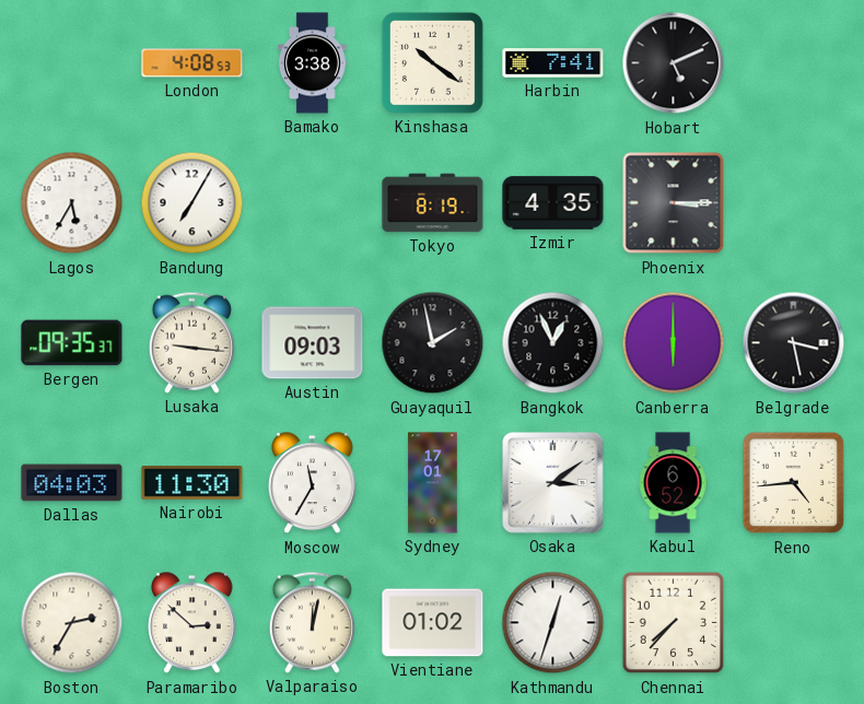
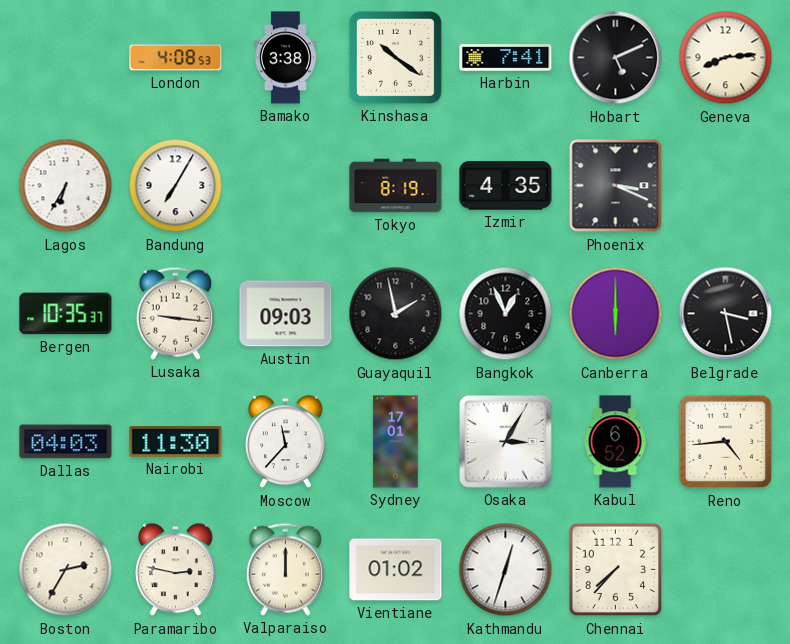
Geneva: none -> 8:14 (726, 58)
Lagos: 5:35 -> 6:35 (66, 186)
Phoenix: 3:15 -> 3:19 (616, 186)
Bergen: 09:35 -> 10:35 (66, 314)
Moscow: 11:35 -> 11:37 (286, 442)
Osaka: 3:09 -> 3:05 (506, 442)
Paramaribo: 2:52 -> 2:47 (176, 570)
Valparaiso: 12:02 -> 12:00 (285, 569)
